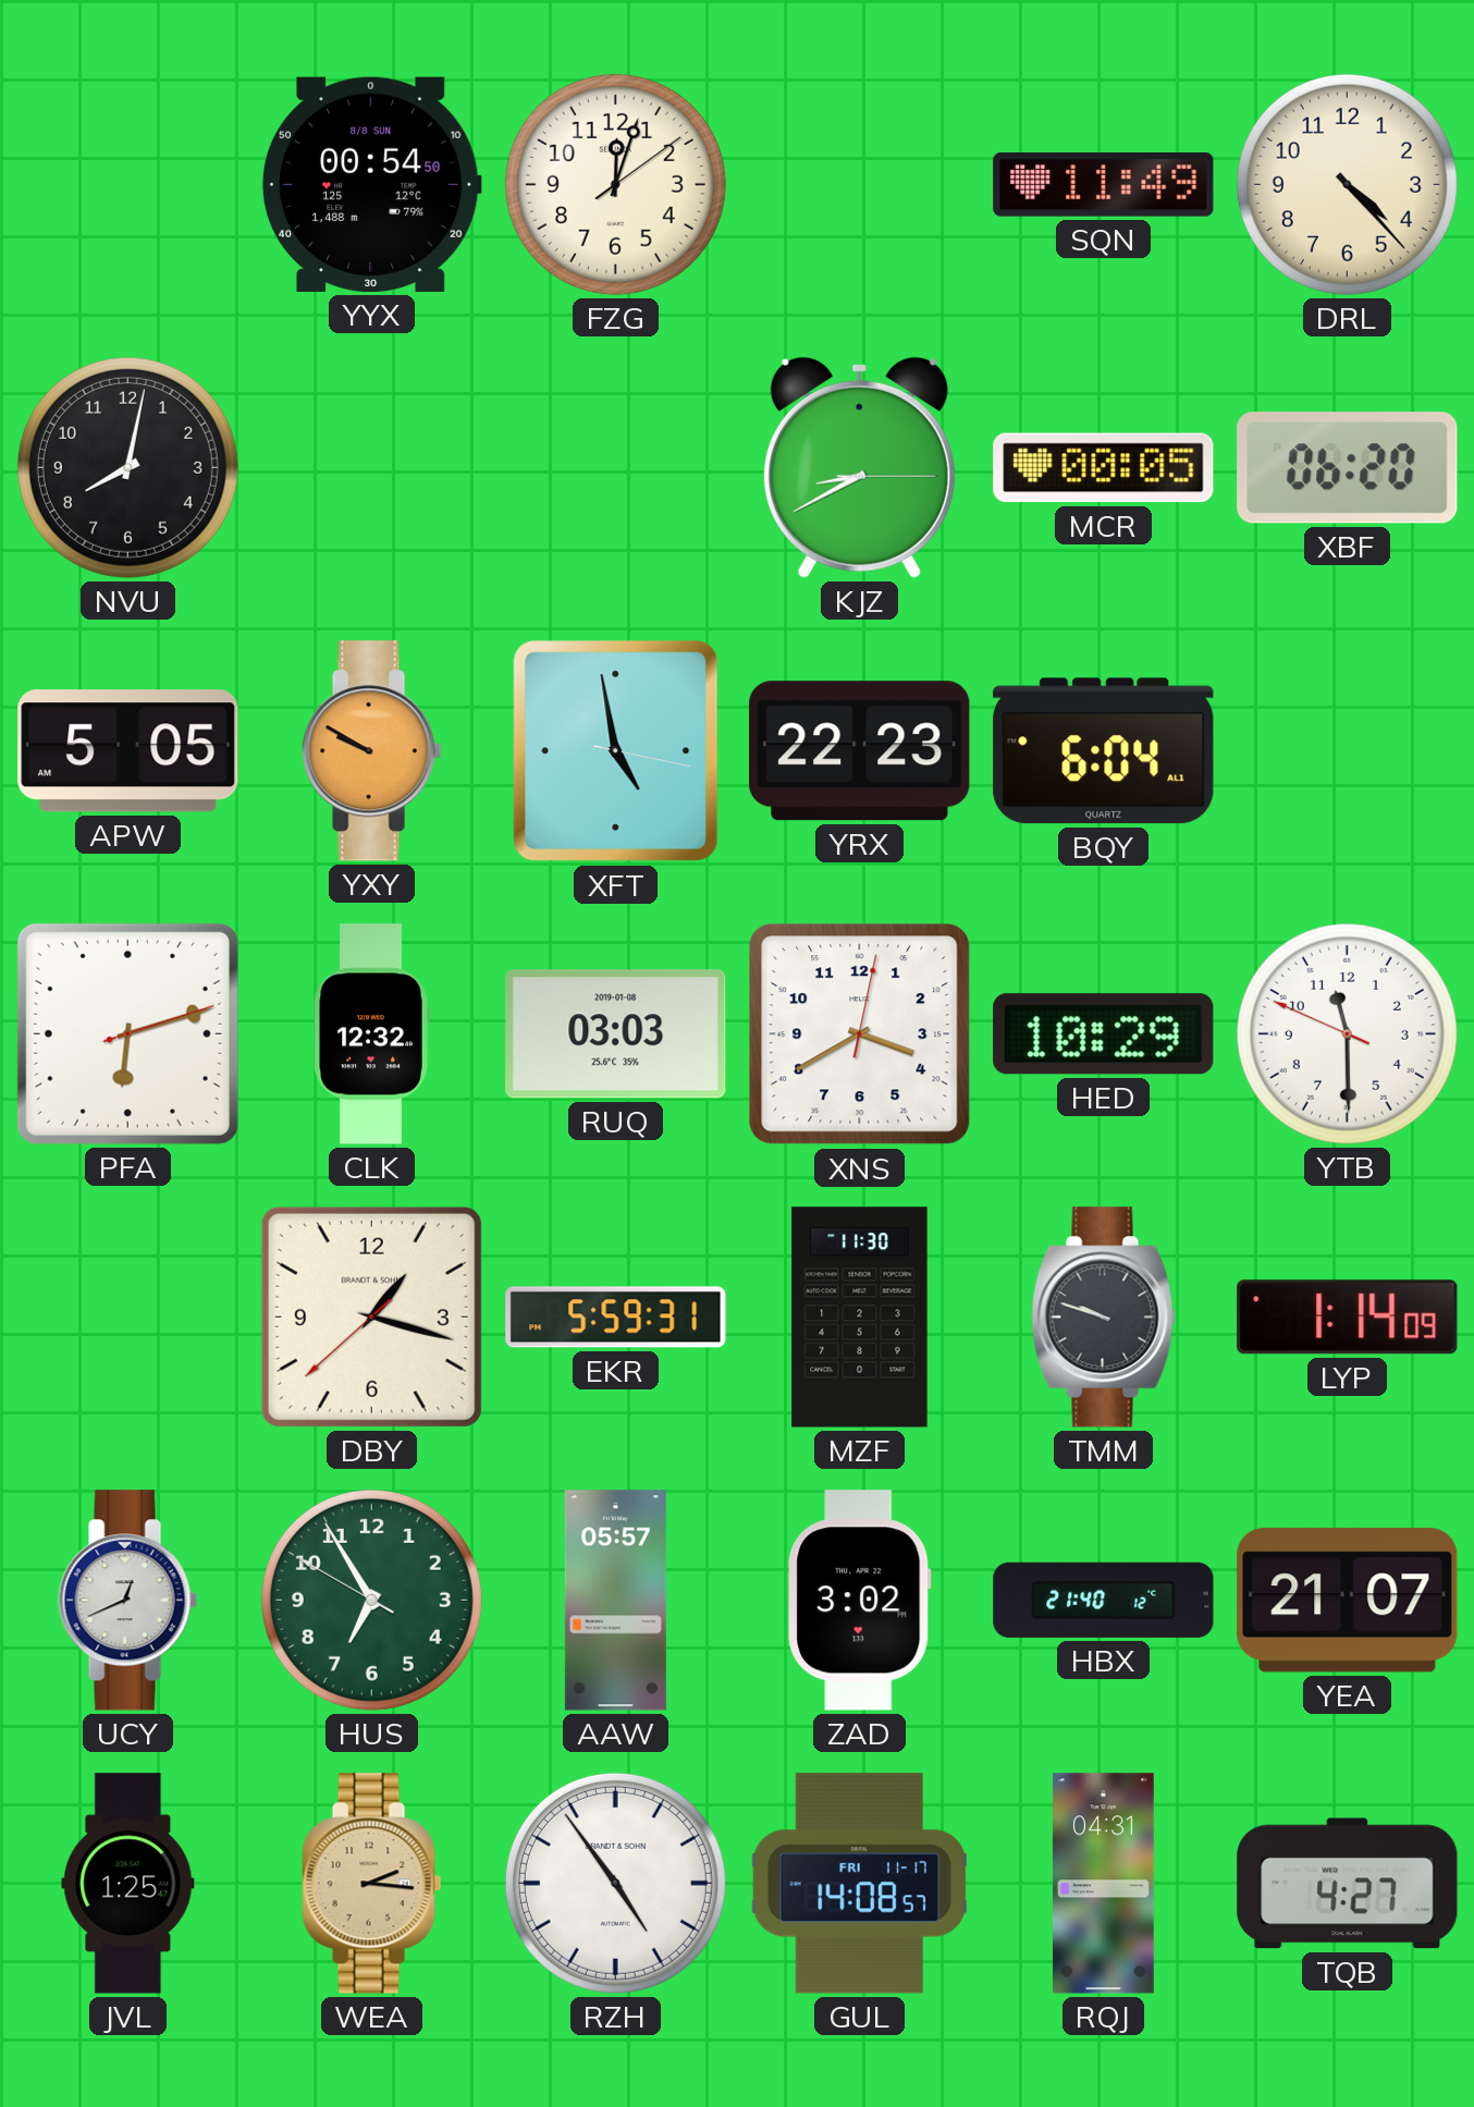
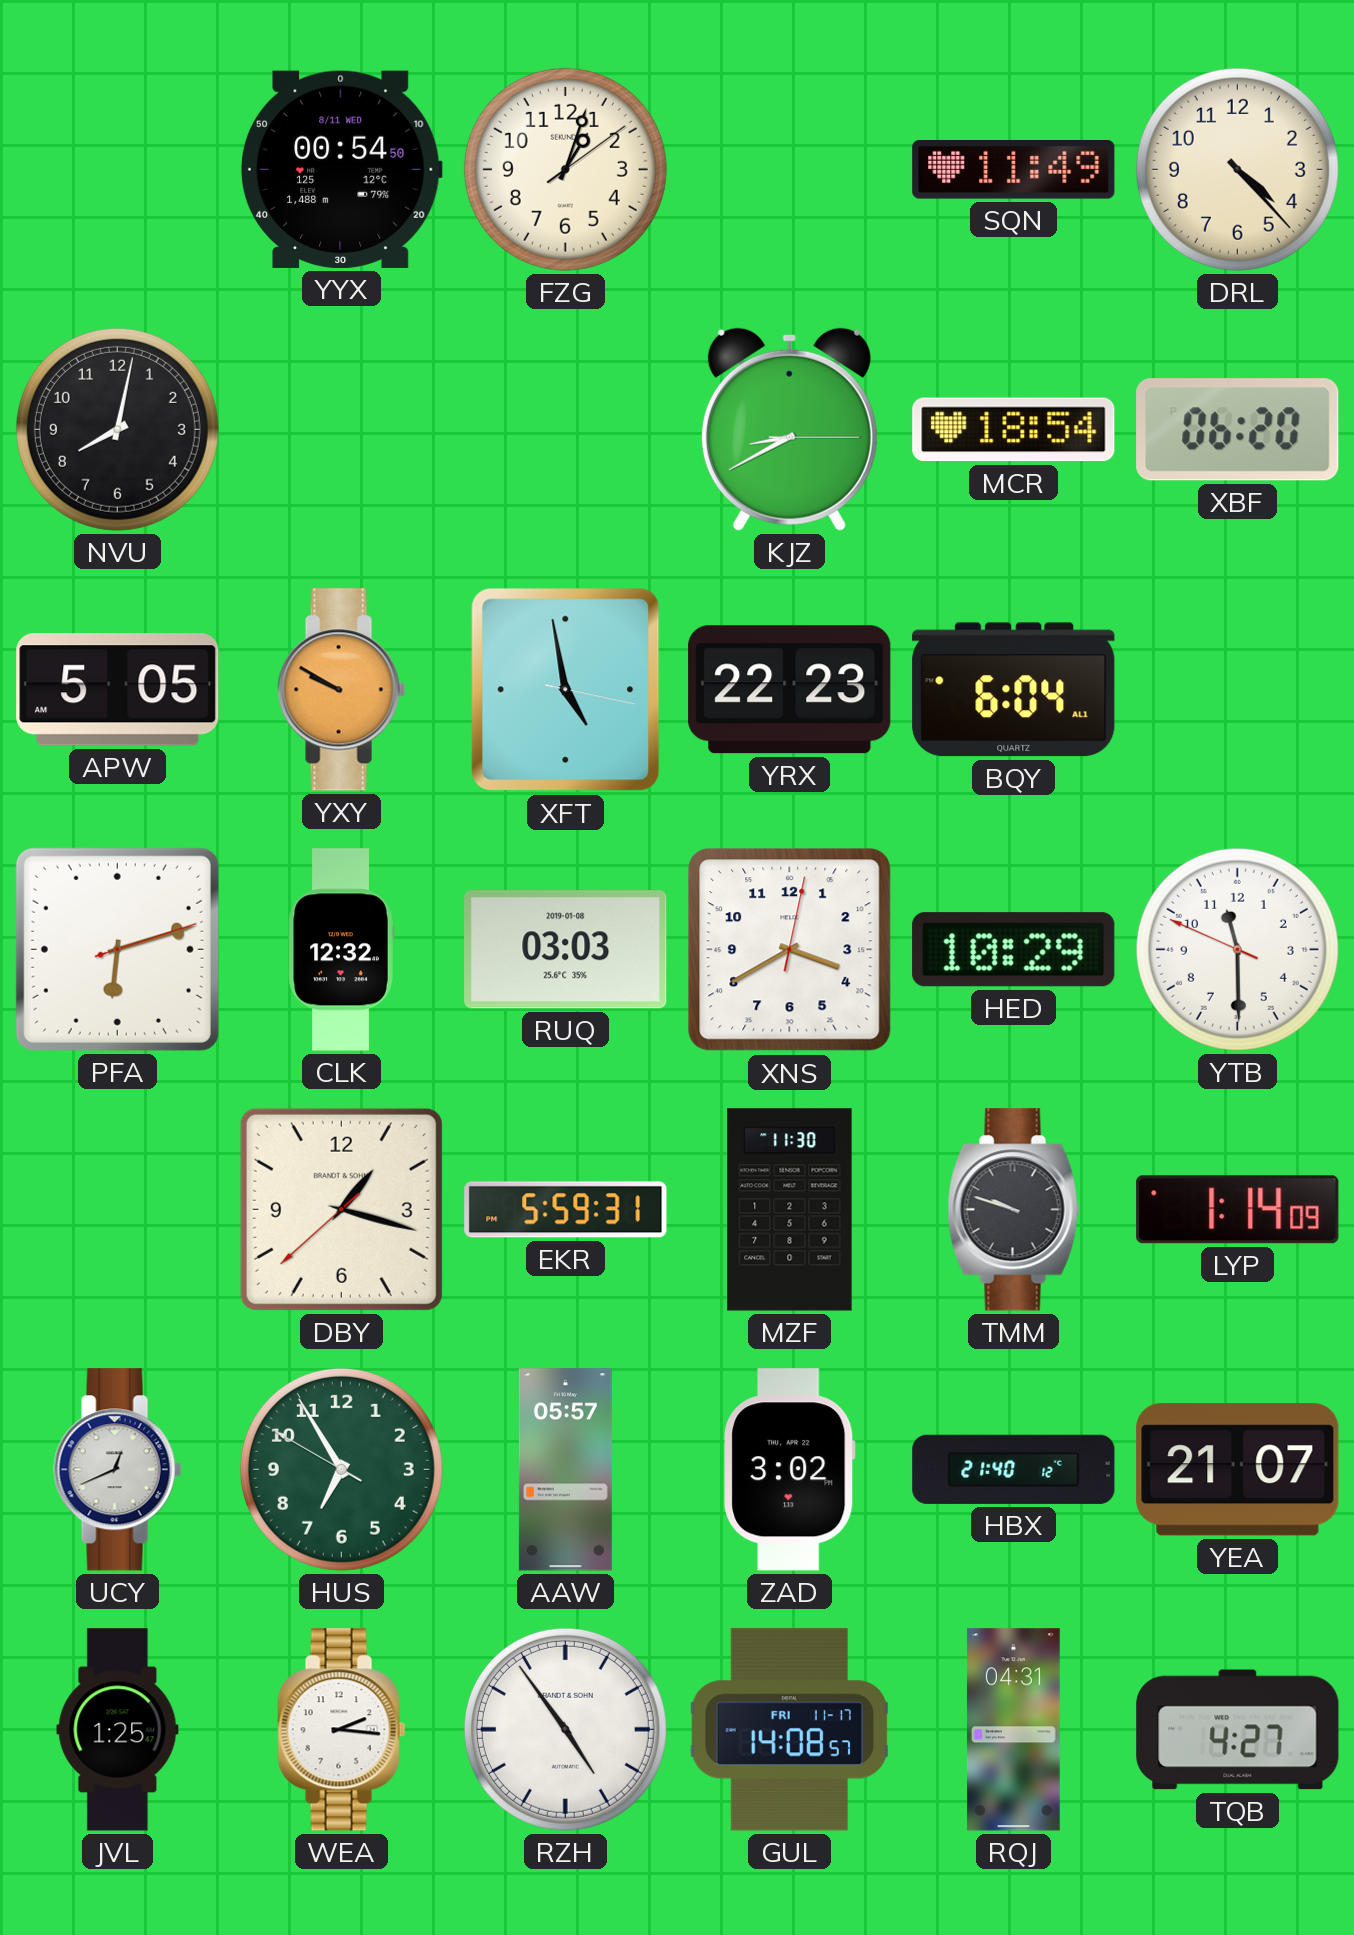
YYX date: 8/8 SUN -> 8/11 WED (341, 169)
FZG: 12:03 -> 1:03 (565, 169)
MCR: 00:05 -> 18:54 (1014, 430)
WEA dial: champagne -> white (342, 1730)
